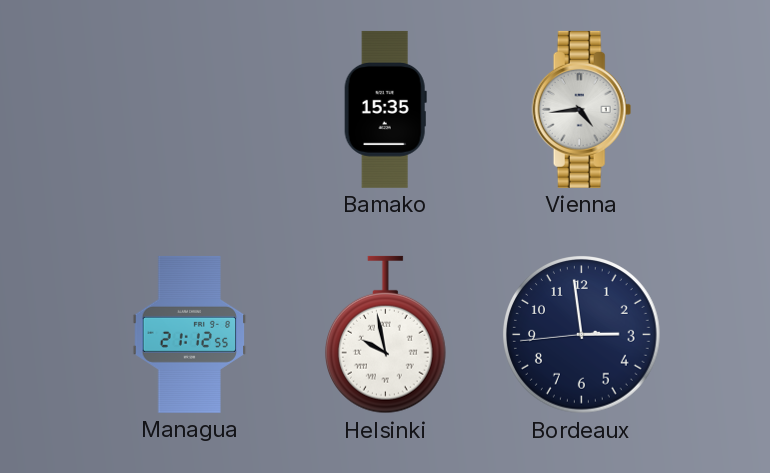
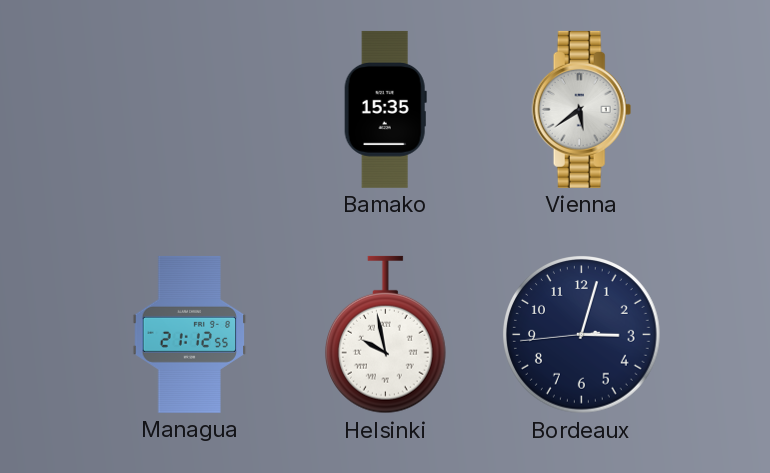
Vienna: 4:44 -> 5:39 (582, 109)
Bordeaux: 2:58 -> 3:02 (582, 335)
